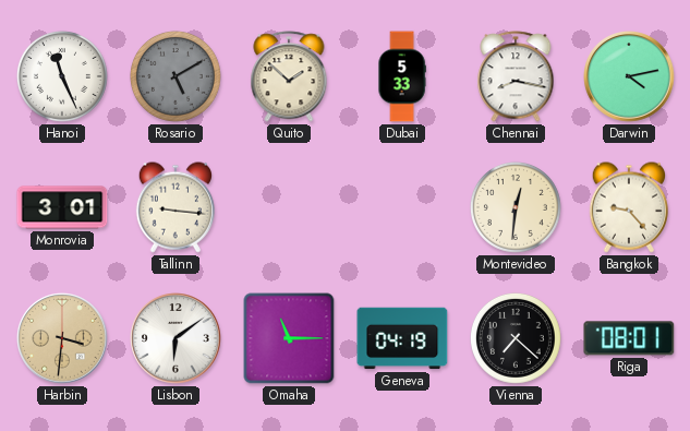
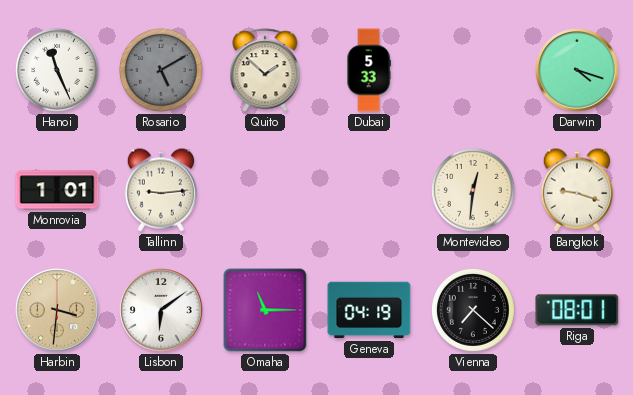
Chennai: 8:17 -> none (516, 76)
Darwin: 4:13 -> 4:18 (577, 70)
Monrovia: 3:01 -> 1:01 (57, 190)
Tallinn: 9:16 -> 9:14 (160, 190)
Bangkok: 9:23 -> 9:18 (576, 190)
